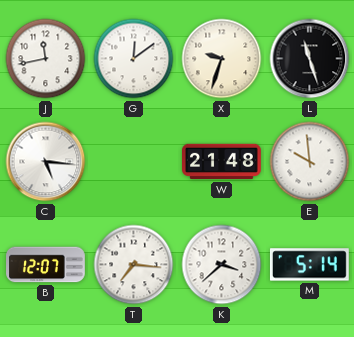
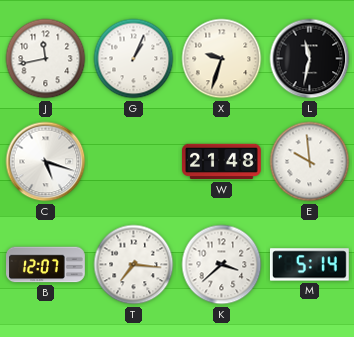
G: 12:09 -> 1:04 (134, 59)
L: 11:27 -> 11:32 (310, 59)
C: 5:16 -> 5:18 (46, 162)
